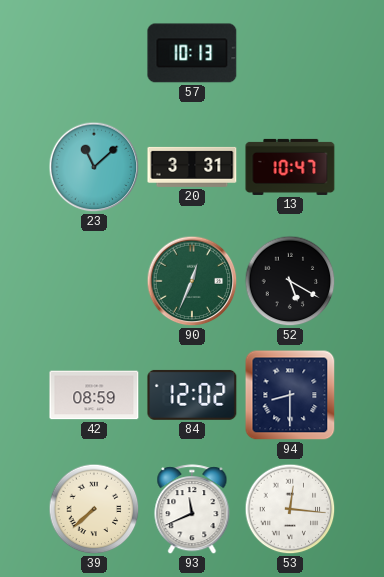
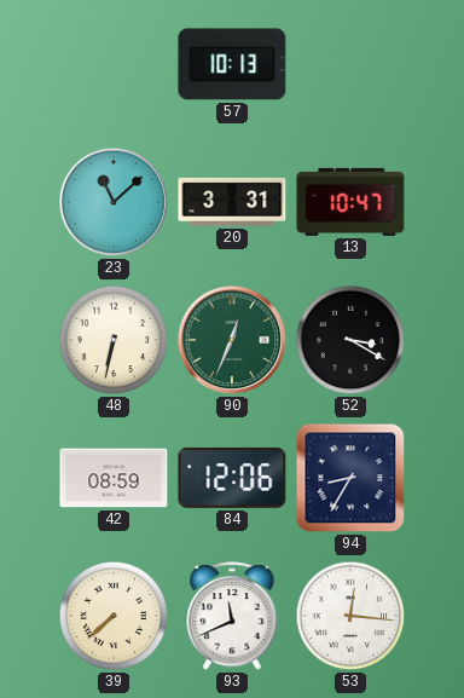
48: none -> 6:32 (114, 340)
52: 5:20 -> 3:20 (350, 340)
84: 12:02 -> 12:06 (232, 478)
94: 8:30 -> 8:35 (350, 478)
